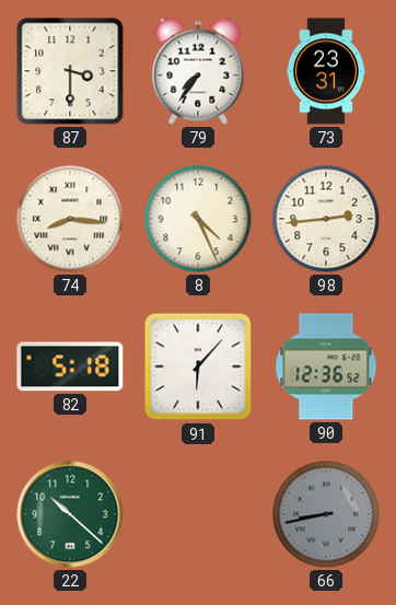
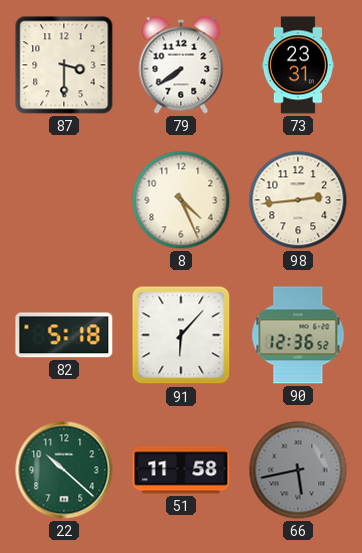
79: 7:36 -> 7:39 (181, 65)
74: 8:16 -> none (70, 219)
51: none -> 11:58 (181, 470)
66: 8:43 -> 5:43 (298, 470)
